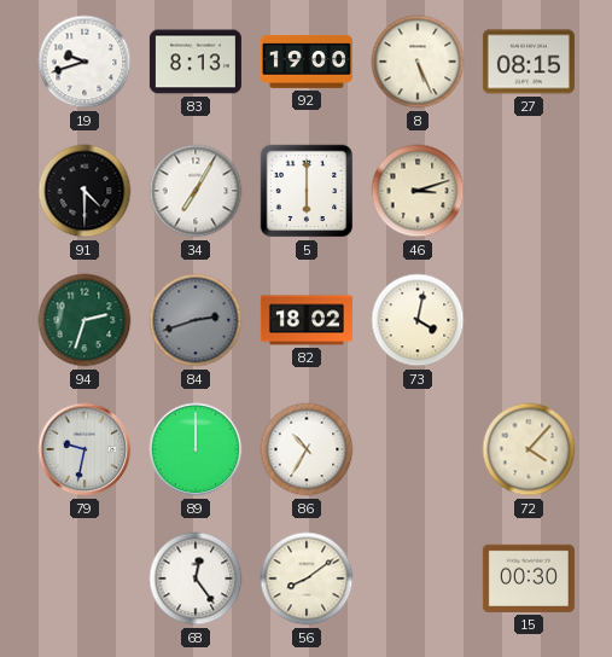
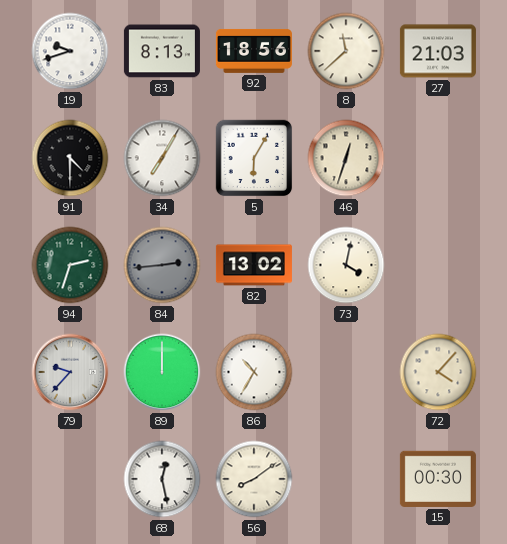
92: 19:00 -> 18:56 (254, 51)
8: 5:26 -> 11:38 (346, 51)
27: 08:15 -> 21:03 (438, 51)
5: 6:00 -> 6:05 (254, 158)
46: 3:12 -> 12:33 (346, 158)
84: 2:42 -> 2:44 (162, 265)
82: 18:02 -> 13:02 (254, 265)
79: 9:32 -> 9:37 (70, 372)
68: 12:24 -> 12:28 (162, 479)
